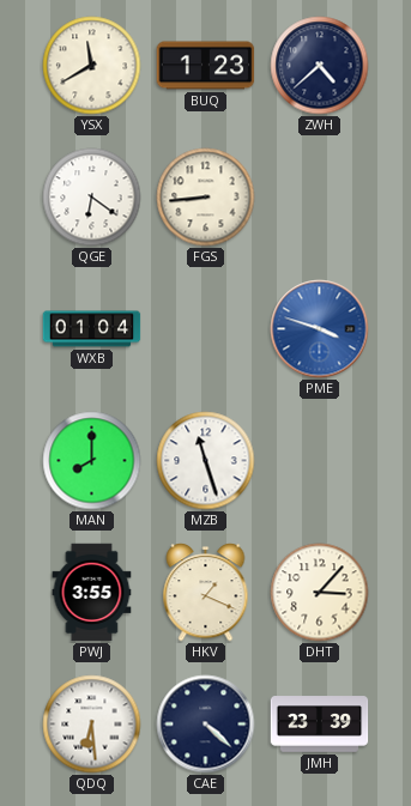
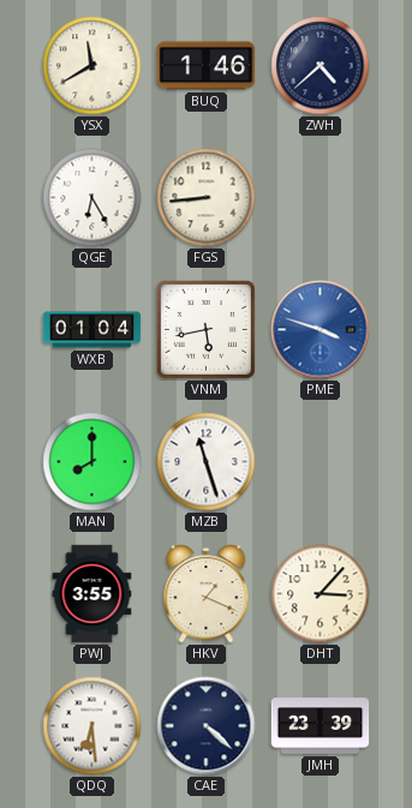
BUQ: 1:23 -> 1:46 (207, 66)
QGE: 6:21 -> 6:25 (92, 198)
VNM: none -> 5:43 (205, 329)
